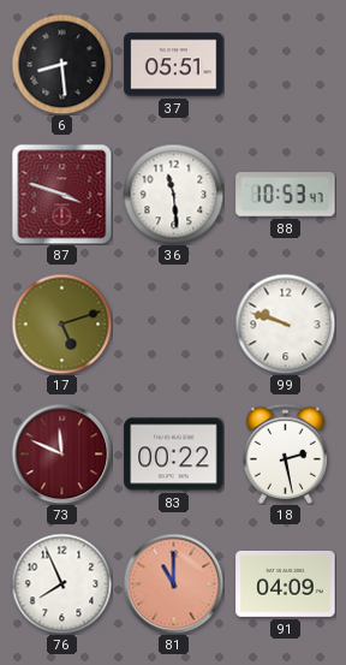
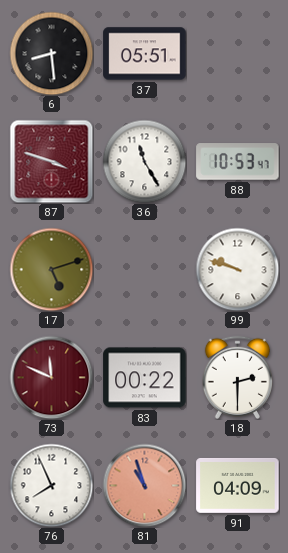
36: 11:29 -> 11:25 (144, 161)
18: 2:28 -> 2:30 (237, 377)
81: 11:00 -> 10:57 (144, 485)
